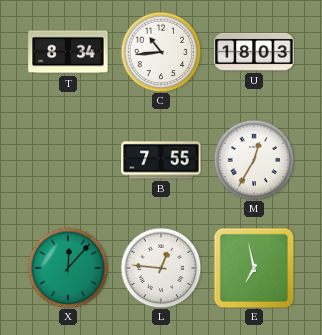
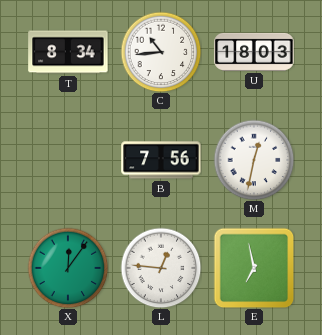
B: 7:55 -> 7:56 (161, 160)
M: 12:35 -> 12:32 (254, 160)
X: 12:07 -> 12:06 (68, 268)
